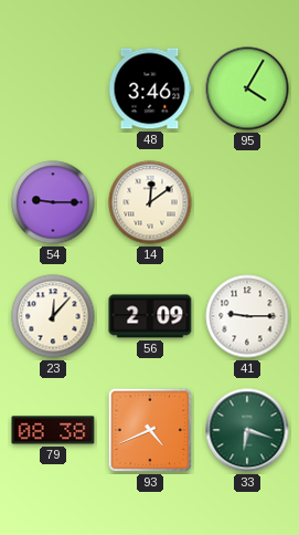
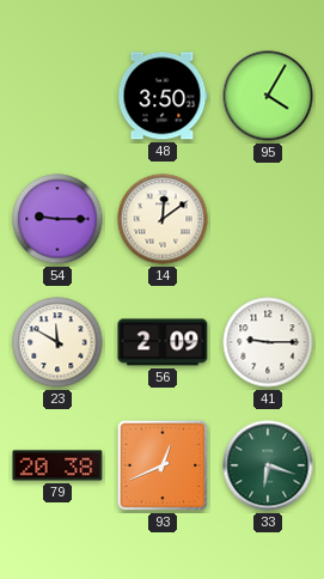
48: 3:46 -> 3:50 (163, 96)
23: 12:07 -> 11:50 (57, 342)
79: 08:38 -> 20:38 (57, 465)
93: 4:41 -> 12:41 (163, 465)
